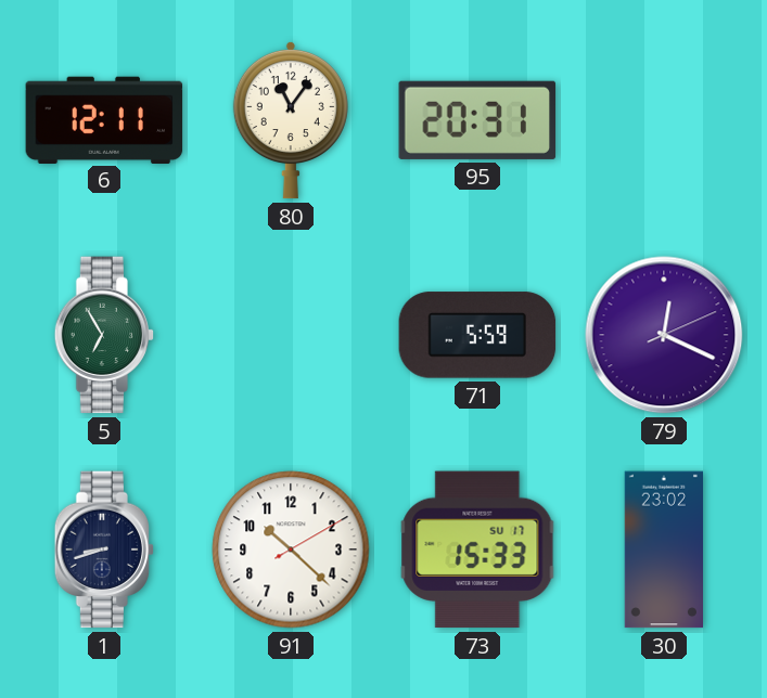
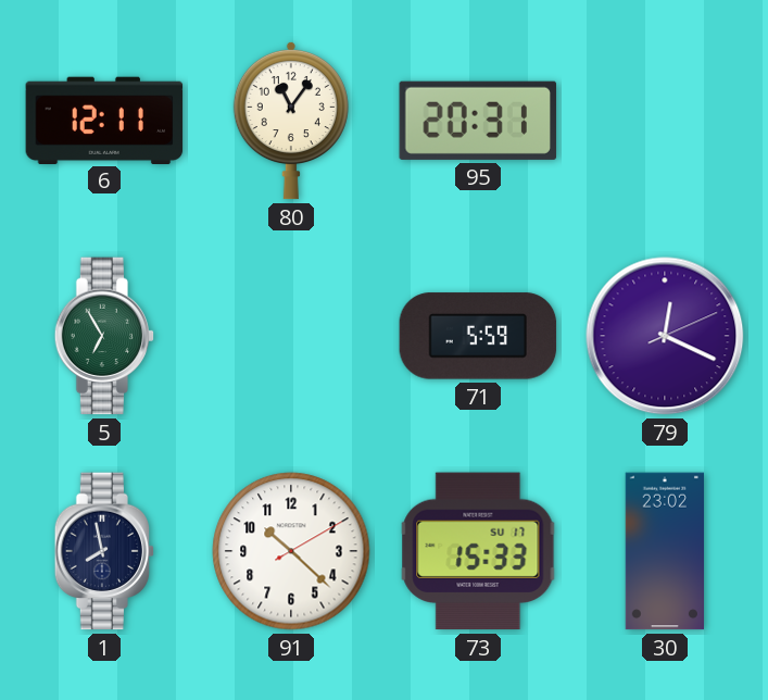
1: 8:42 -> 7:58 (104, 551)
